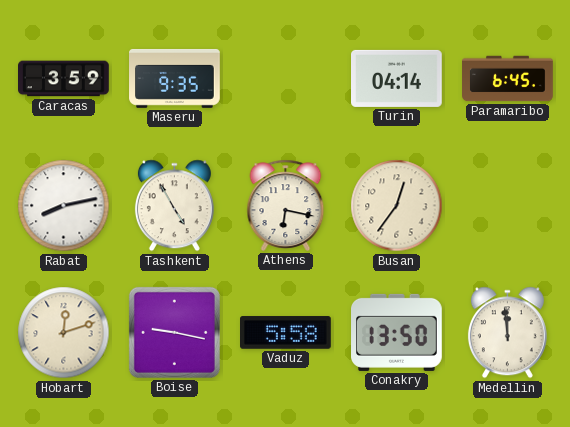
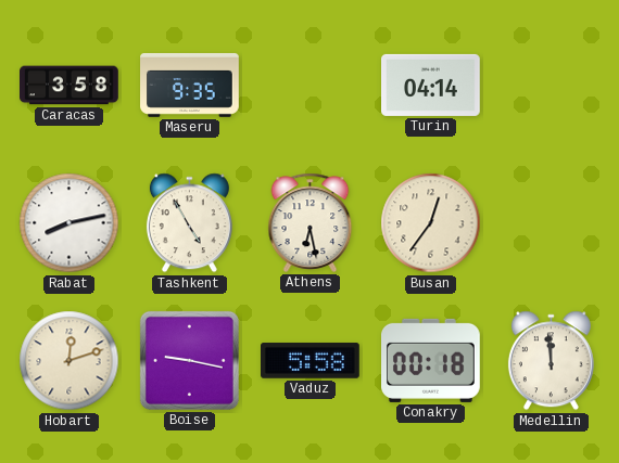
Caracas: 3:59 -> 3:58 (70, 86)
Paramaribo: 6:45 -> none (508, 79)
Athens: 6:17 -> 6:28 (311, 222)
Conakry: 13:50 -> 00:18 (431, 360)
